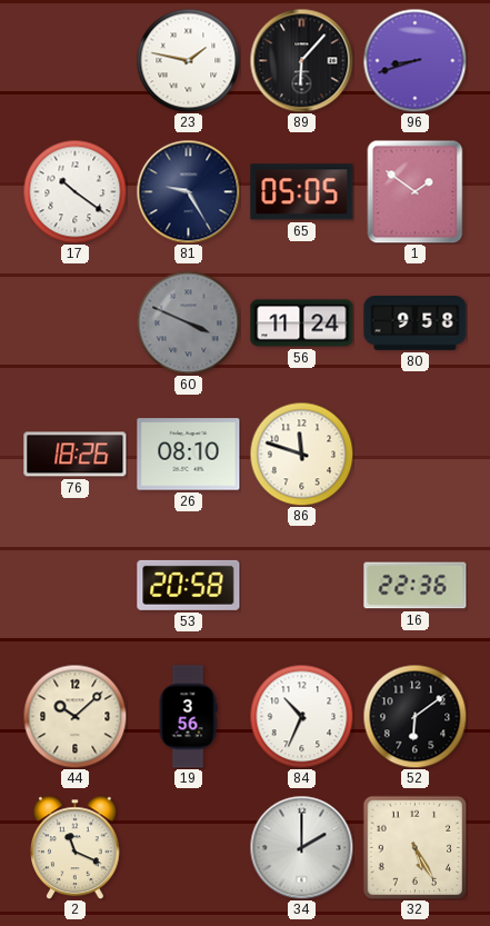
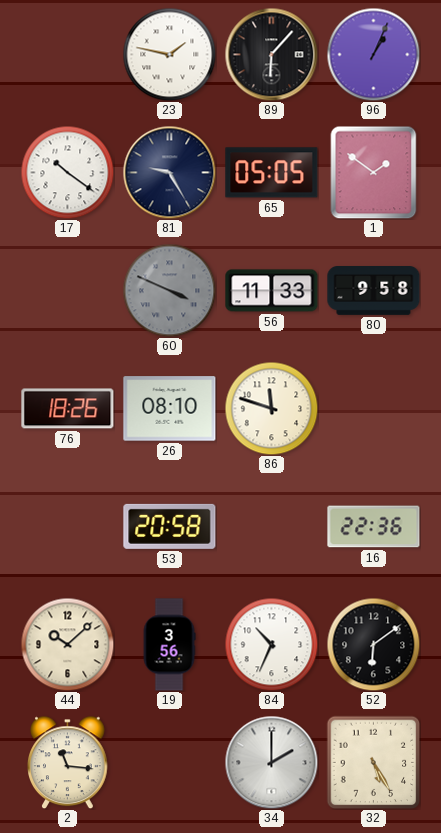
96: 8:42 -> 1:04 (373, 54)
56: 11:24 -> 11:33 (272, 291)
2: 11:19 -> 11:16 (68, 762)
